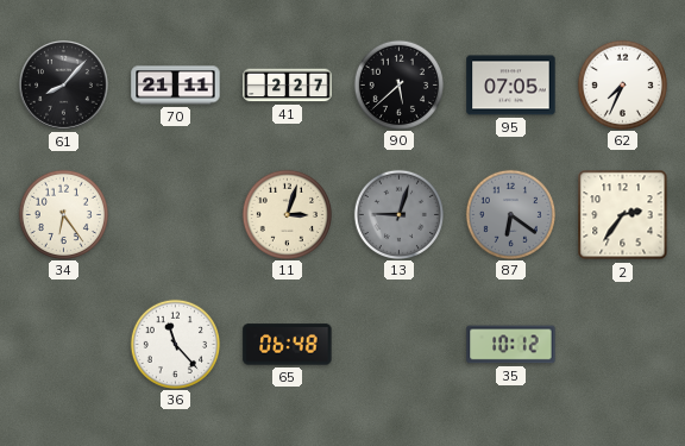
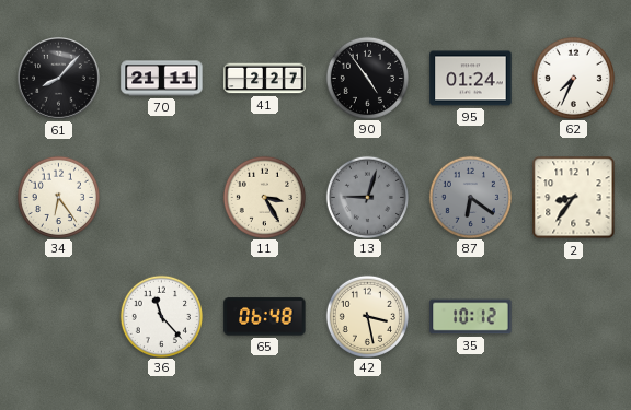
90: 5:38 -> 4:54 (367, 78)
95: 07:05 -> 01:24 (471, 79)
11: 3:03 -> 3:25 (264, 197)
2: 2:36 -> 8:36 (574, 198)
42: none -> 3:28 (367, 316)
